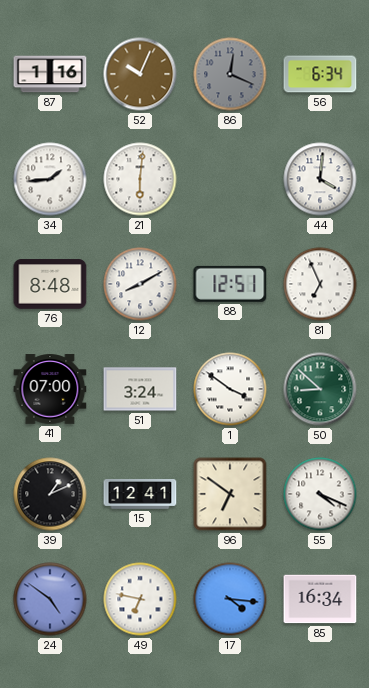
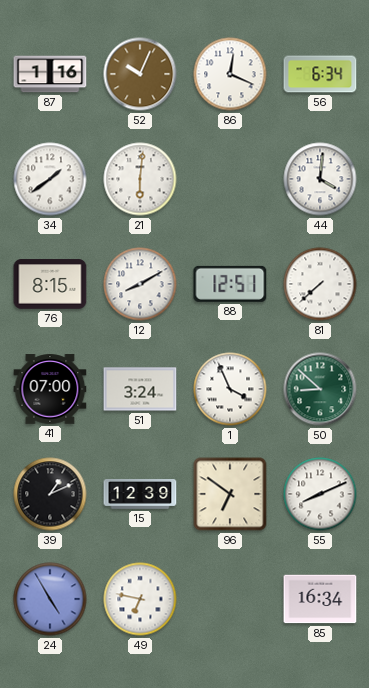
86 dial: grey -> white (230, 74)
34: 1:44 -> 1:39 (50, 179)
76: 8:48 -> 8:15 (50, 284)
81: 6:56 -> 7:38 (320, 284)
1: 3:51 -> 3:56 (230, 389)
15: 12:41 -> 12:39 (140, 495)
55: 4:19 -> 8:11 (320, 494)
24: 4:51 -> 4:55 (50, 599)
17: 4:16 -> none (230, 599)
